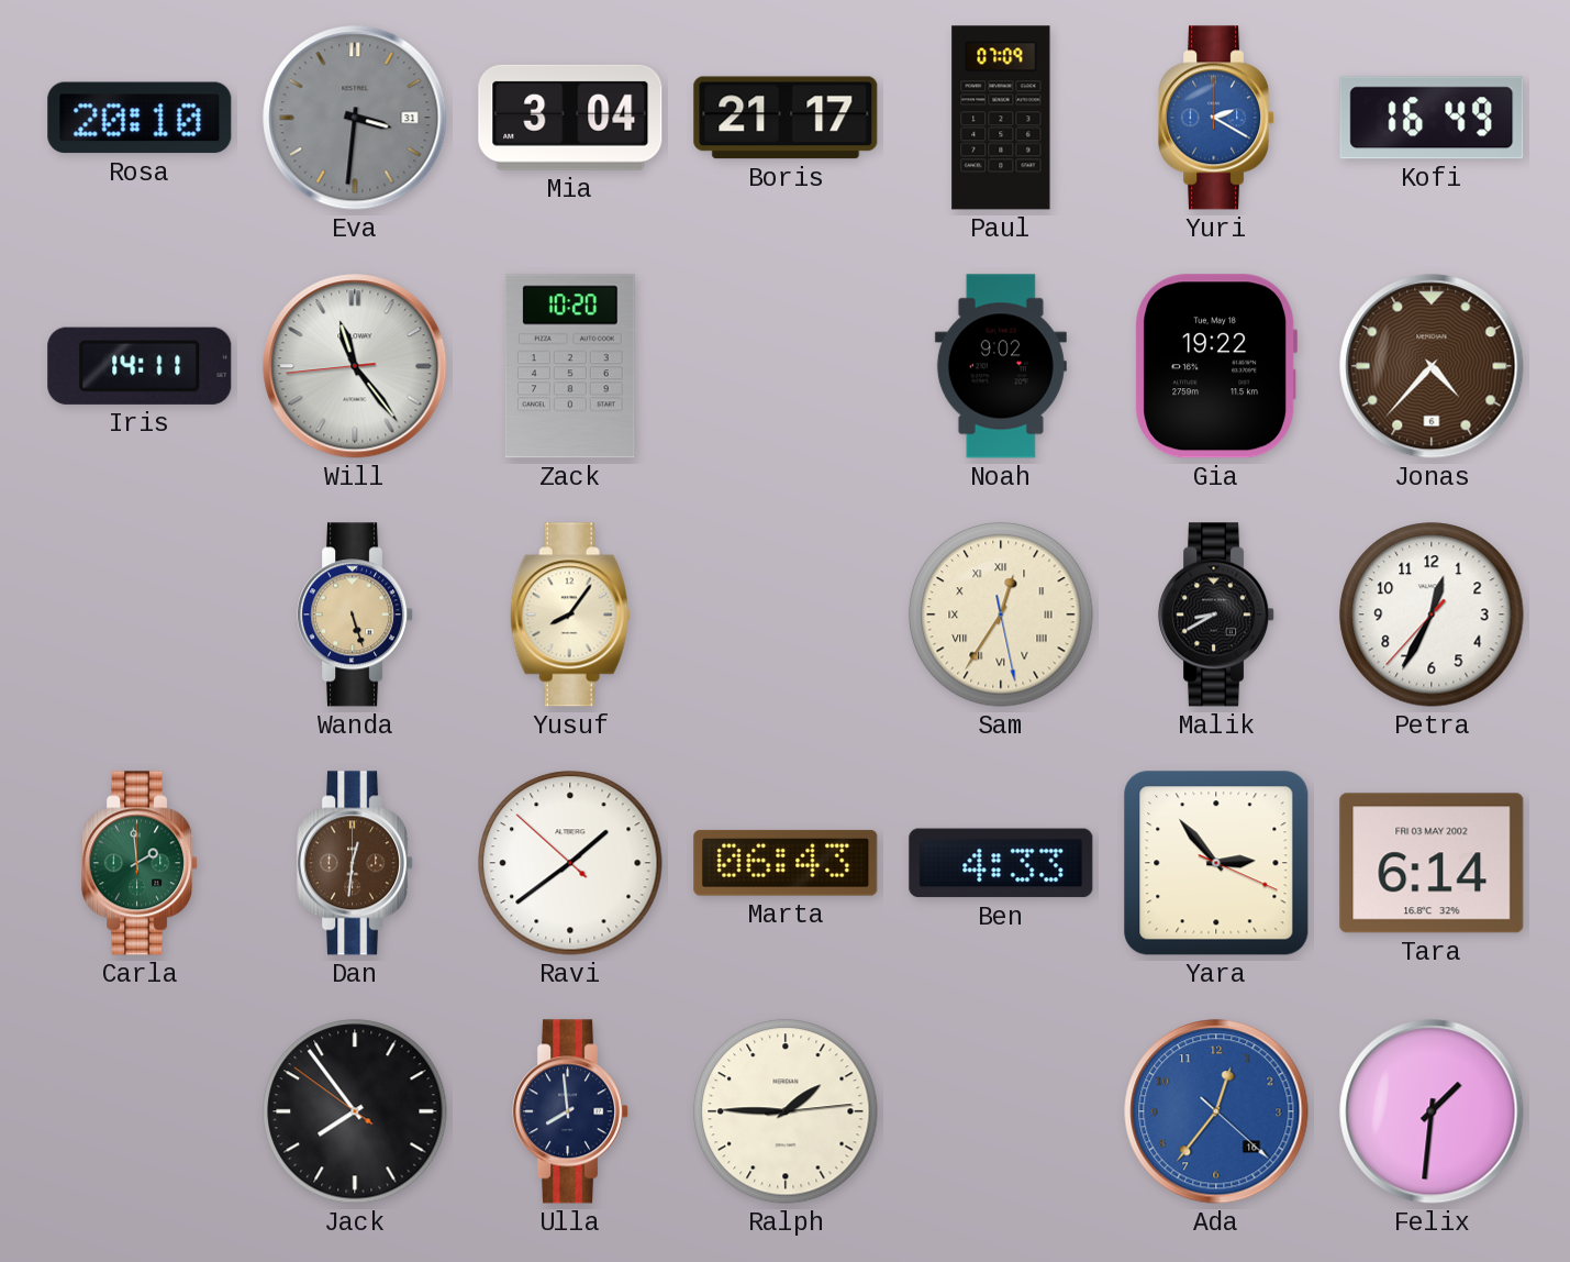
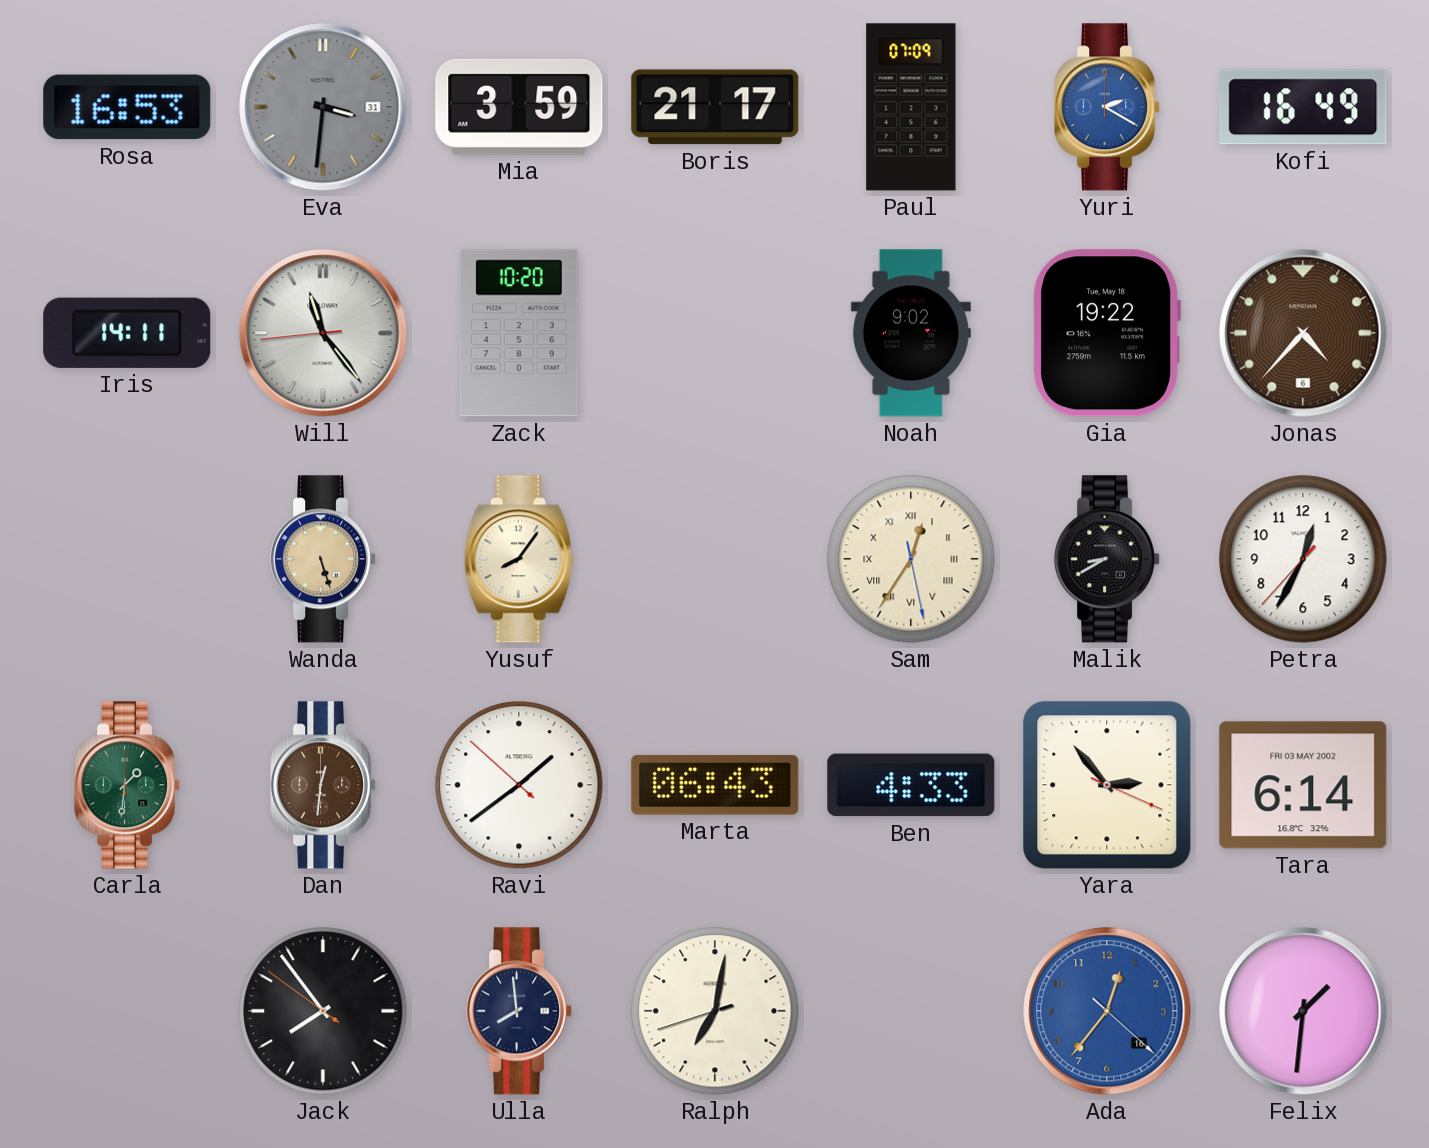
Rosa: 20:10 -> 16:53 (127, 107)
Mia: 3:04 -> 3:59 (519, 107)
Carla: 1:59 -> 1:31 (128, 785)
Ralph: 1:45 -> 7:01 (715, 1011)
